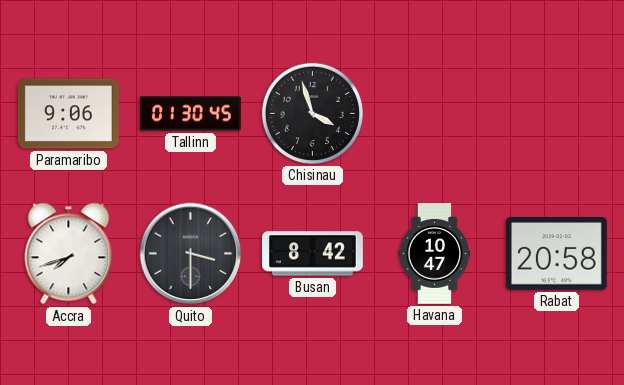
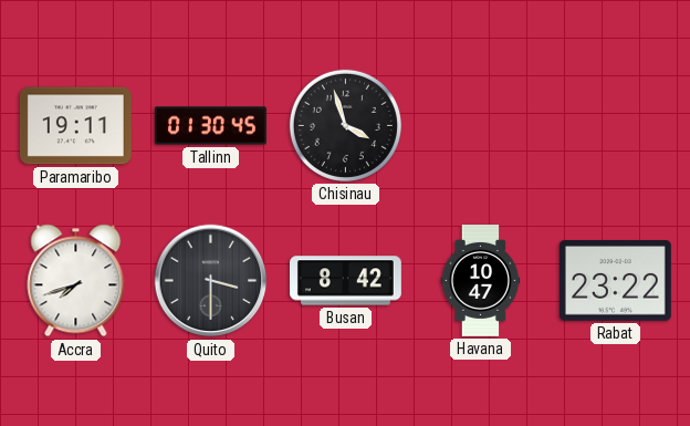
Paramaribo: 9:06 -> 19:11 (75, 126)
Rabat: 20:58 -> 23:22 (615, 281)
